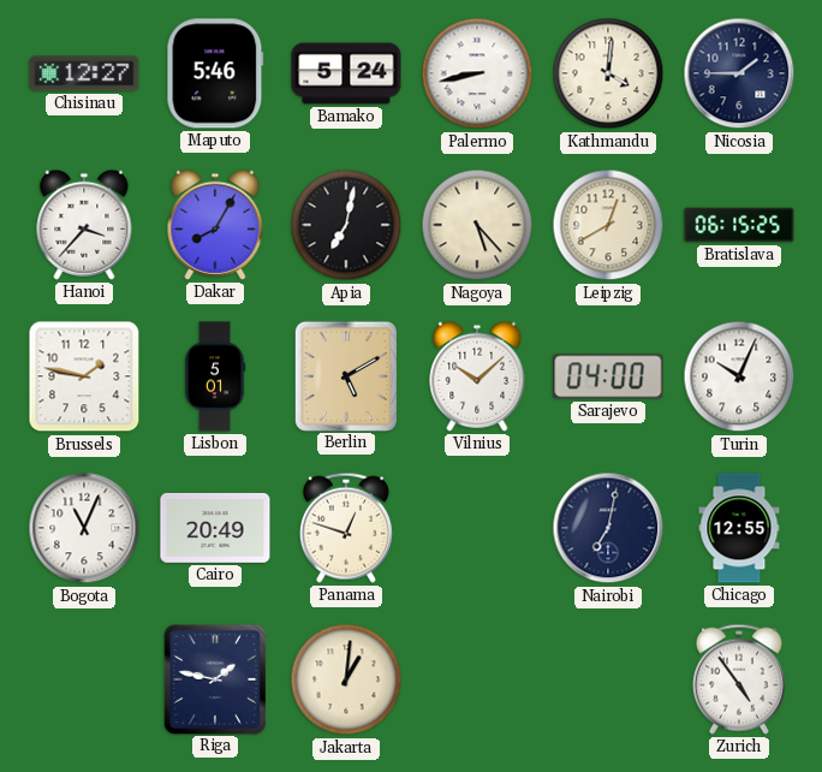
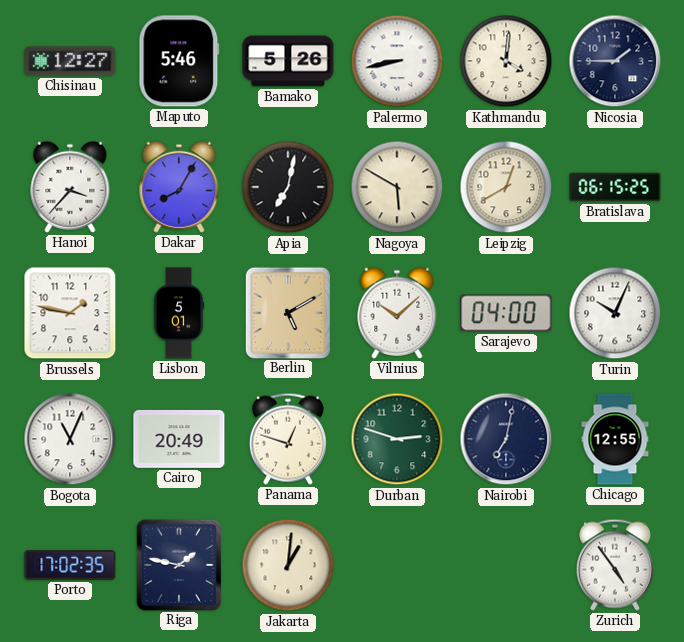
Bamako: 5:24 -> 5:26 (288, 61)
Nagoya: 5:23 -> 5:50 (397, 187)
Durban: none -> 2:48 (397, 439)
Porto: none -> 17:02 (70, 565)
